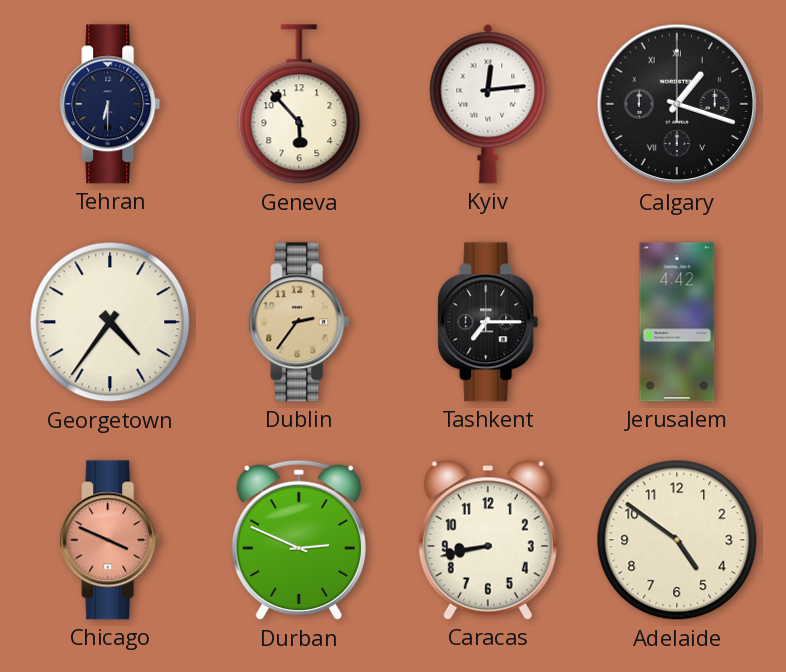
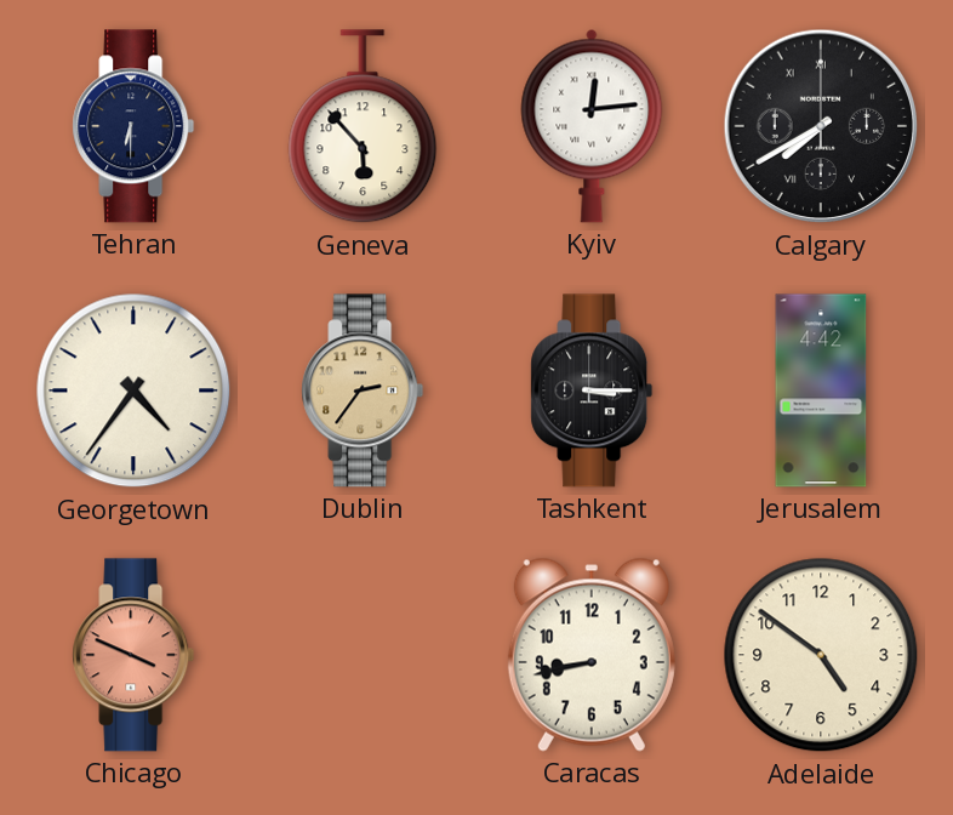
Calgary: 1:18 -> 7:40 (821, 126)
Tashkent: 7:15 -> 3:15 (592, 391)
Durban: 2:49 -> none (299, 540)
